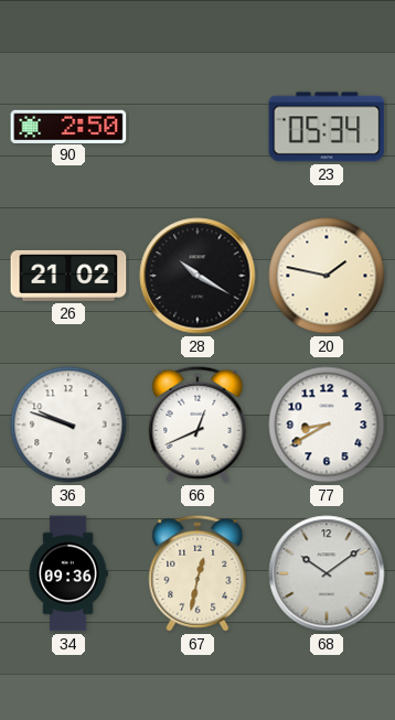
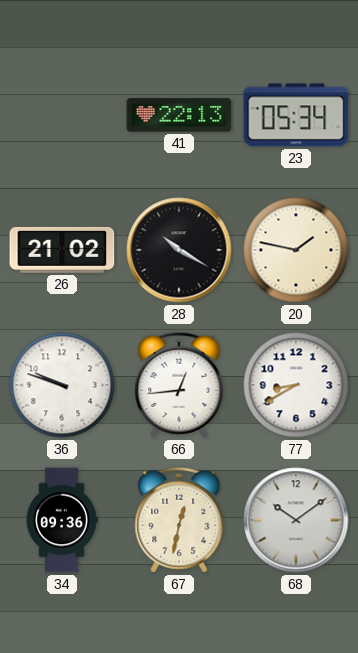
90: 2:50 -> none (68, 126)
41: none -> 22:13 (179, 115)
66: 12:41 -> 12:44 (179, 385)
